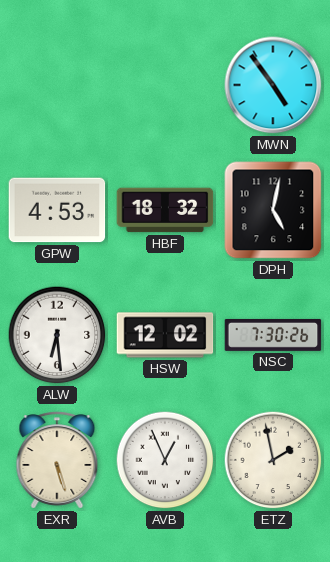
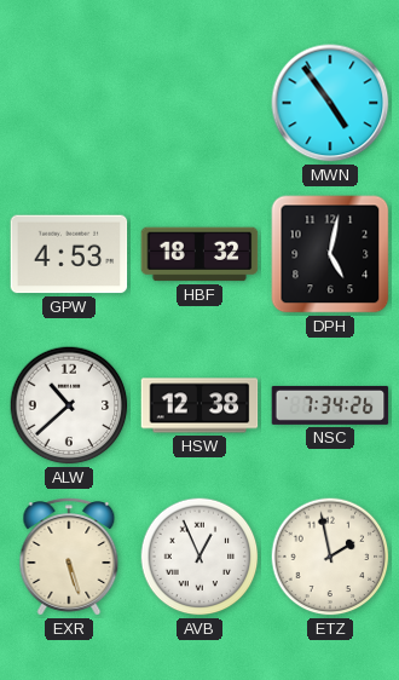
ALW: 6:29 -> 10:38 (69, 405)
HSW: 12:02 -> 12:38 (199, 405)
NSC: 7:30 -> 7:34 (330, 405)
